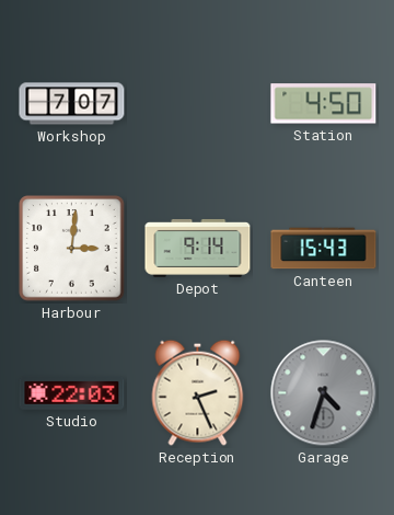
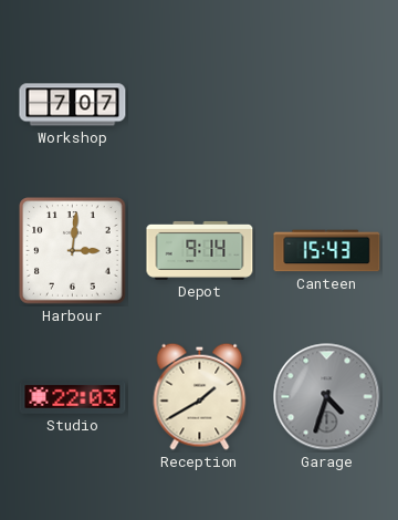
Station: 4:50 -> none (324, 104)
Reception: 2:26 -> 1:40 (200, 396)
